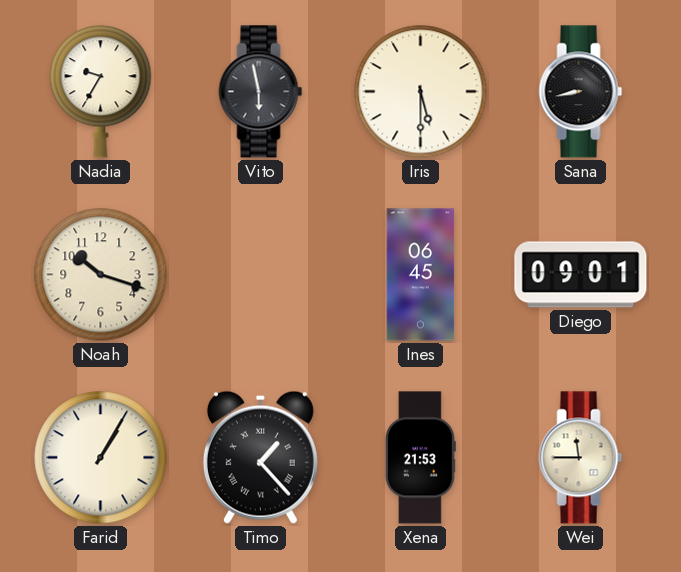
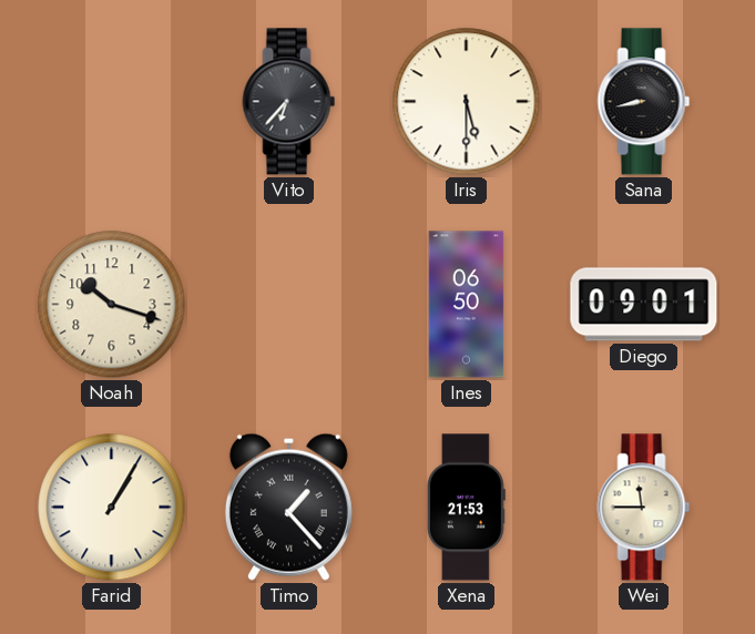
Nadia: 9:35 -> none (101, 92)
Vito: 5:58 -> 6:37 (289, 102)
Ines: 06:45 -> 06:50 (467, 305)
